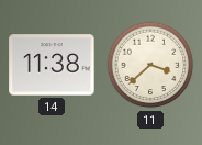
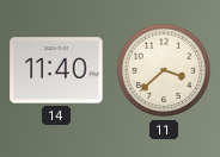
14: 11:38 -> 11:40 (56, 70)
